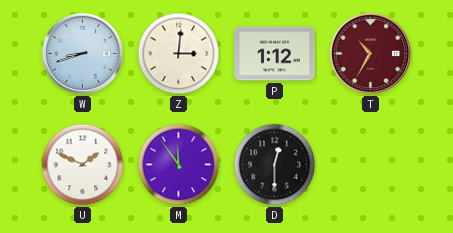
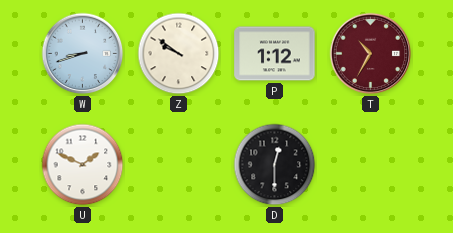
Z: 3:01 -> 9:51 (179, 54)
M: 11:54 -> none (179, 165)
